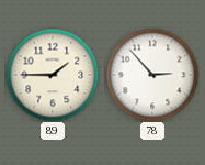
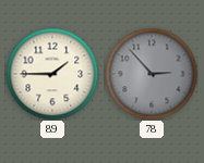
78 dial: white -> grey (152, 74)
